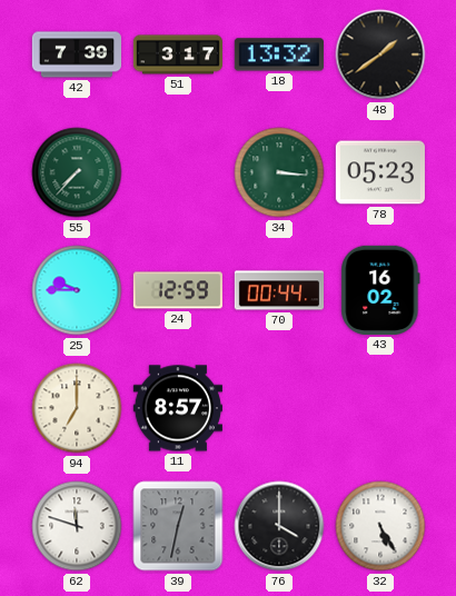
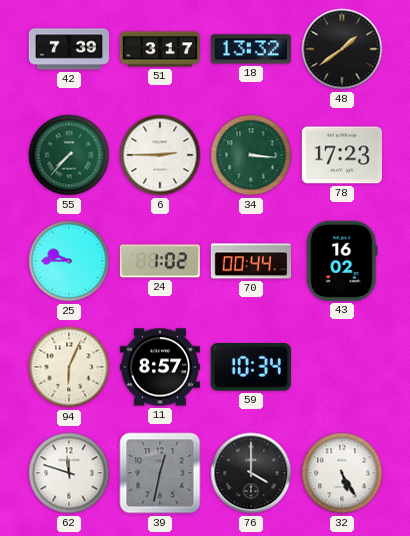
6: none -> 2:45 (160, 155)
78: 05:23 -> 17:23 (342, 155)
24: 12:59 -> 1:02 (160, 261)
94: 7:00 -> 6:04 (69, 367)
59: none -> 10:34 (251, 368)
